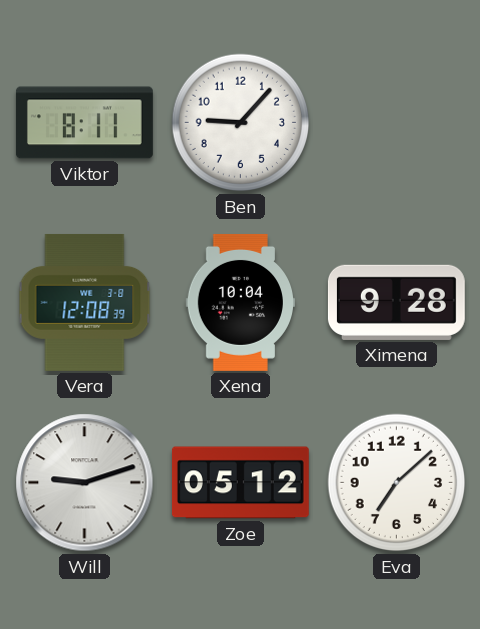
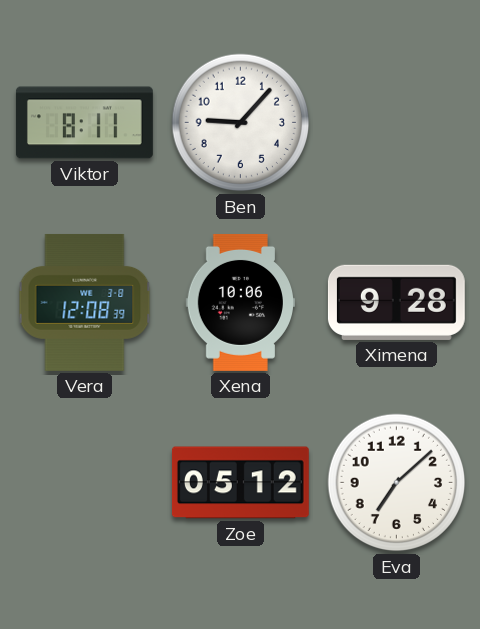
Xena: 10:04 -> 10:06 (240, 302)
Will: 9:12 -> none (85, 483)
